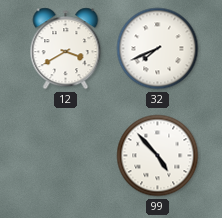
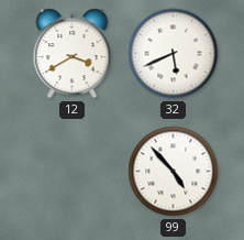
32: 7:41 -> 5:41 (174, 54)
